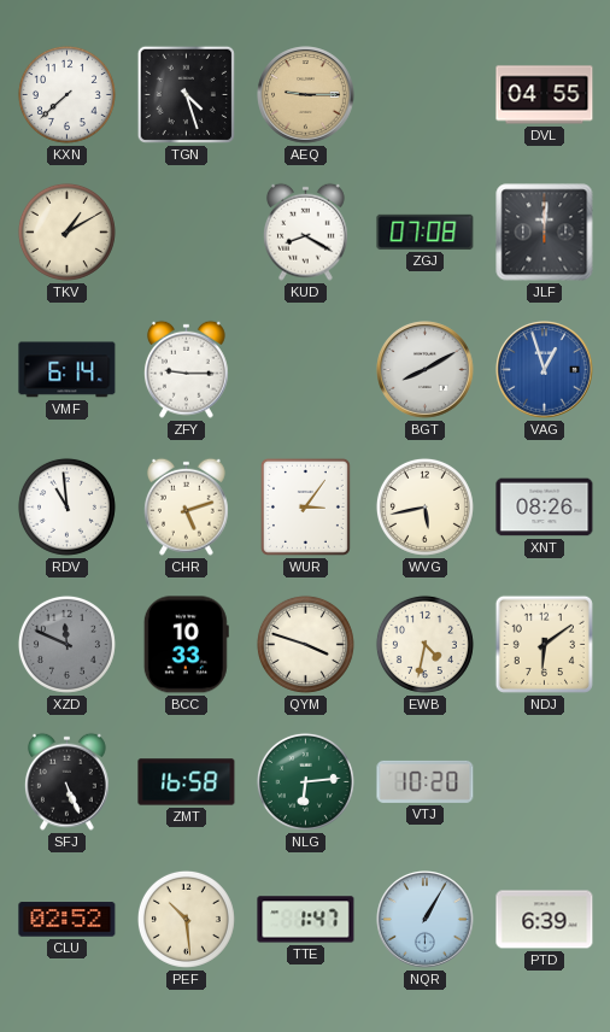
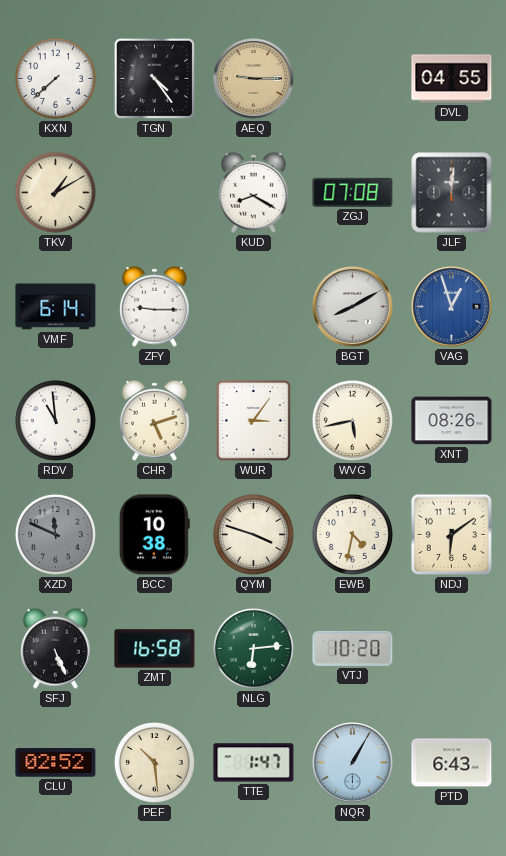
TGN: 4:27 -> 4:24 (154, 78)
BCC: 10:33 -> 10:38 (154, 535)
PTD: 6:39 -> 6:43 (452, 763)
